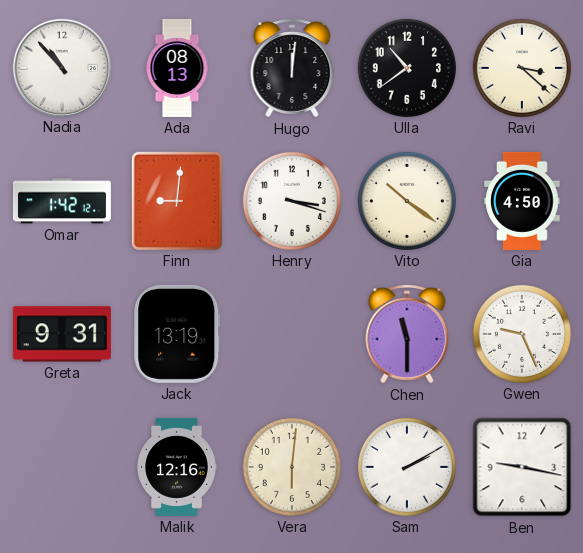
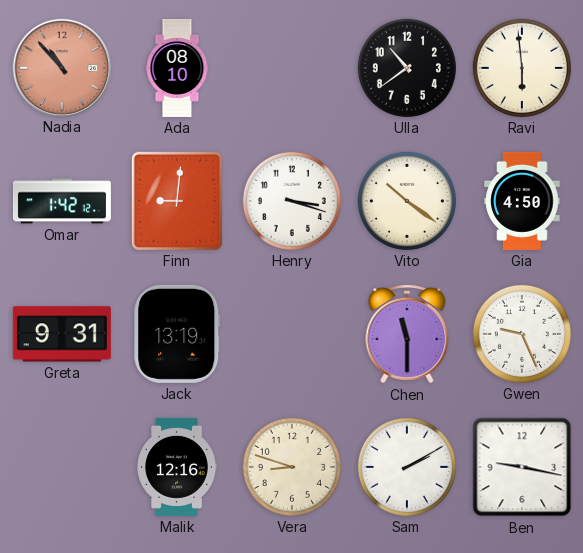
Nadia dial: white -> salmon (61, 67)
Ada: 08:13 -> 08:10 (177, 68)
Hugo: 12:01 -> none (292, 68)
Ravi: 3:22 -> 5:59 (522, 68)
Vera: 6:01 -> 8:48 (292, 467)
